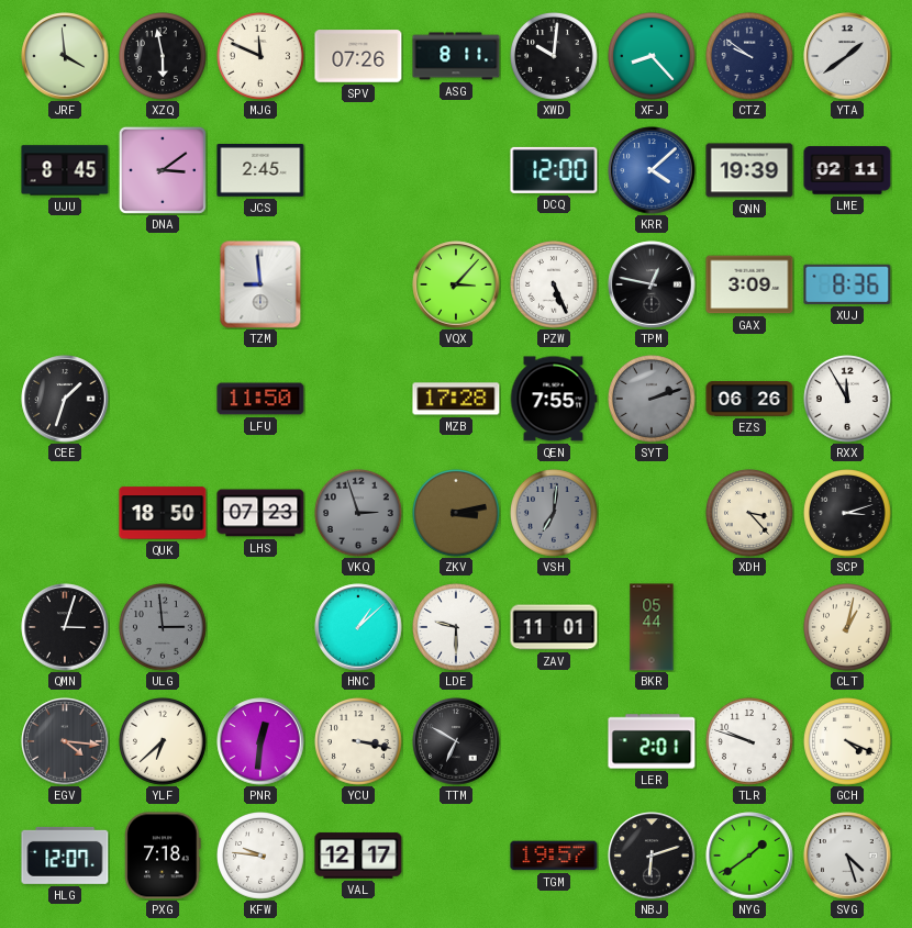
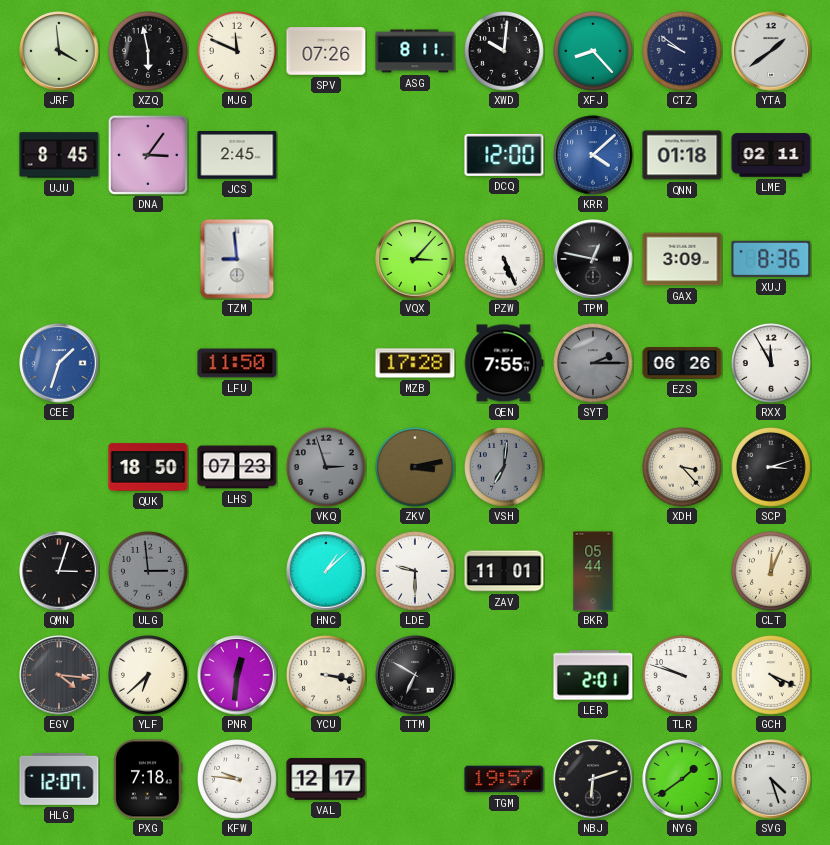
DNA: 3:09 -> 3:06 (148, 155)
QNN: 19:39 -> 01:18 (682, 155)
CEE dial: black -> blue (59, 363)
SYT: 2:12 -> 2:15 (594, 364)
CLT: 1:02 -> 12:04 (772, 572)
